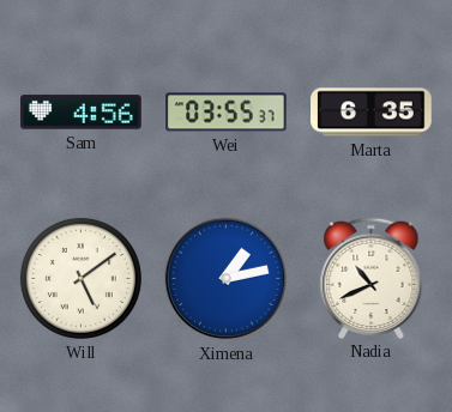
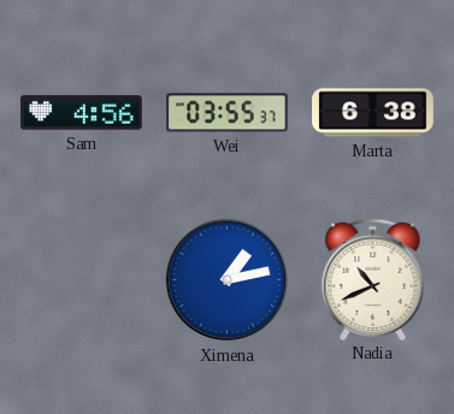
Marta: 6:35 -> 6:38 (373, 113)
Will: 5:09 -> none (80, 278)
